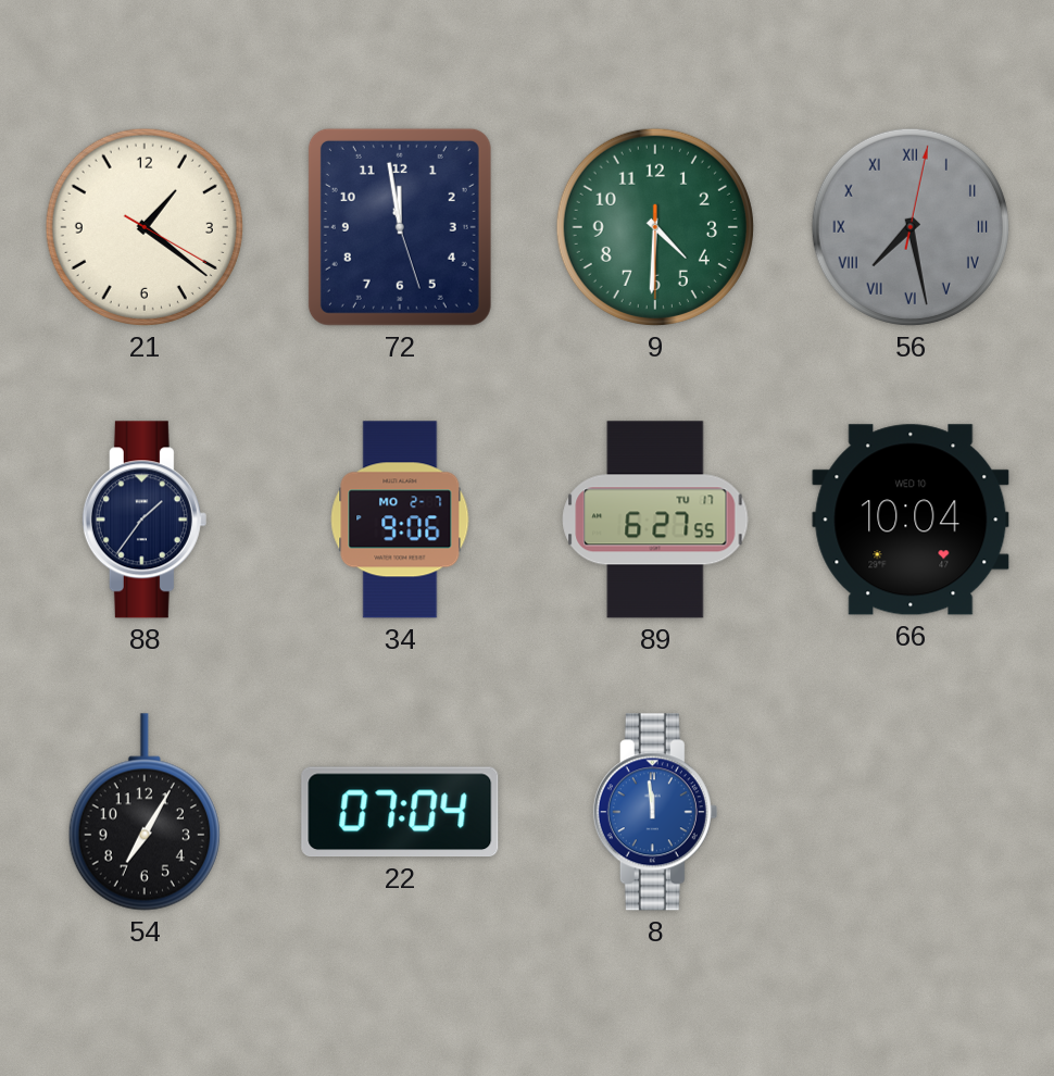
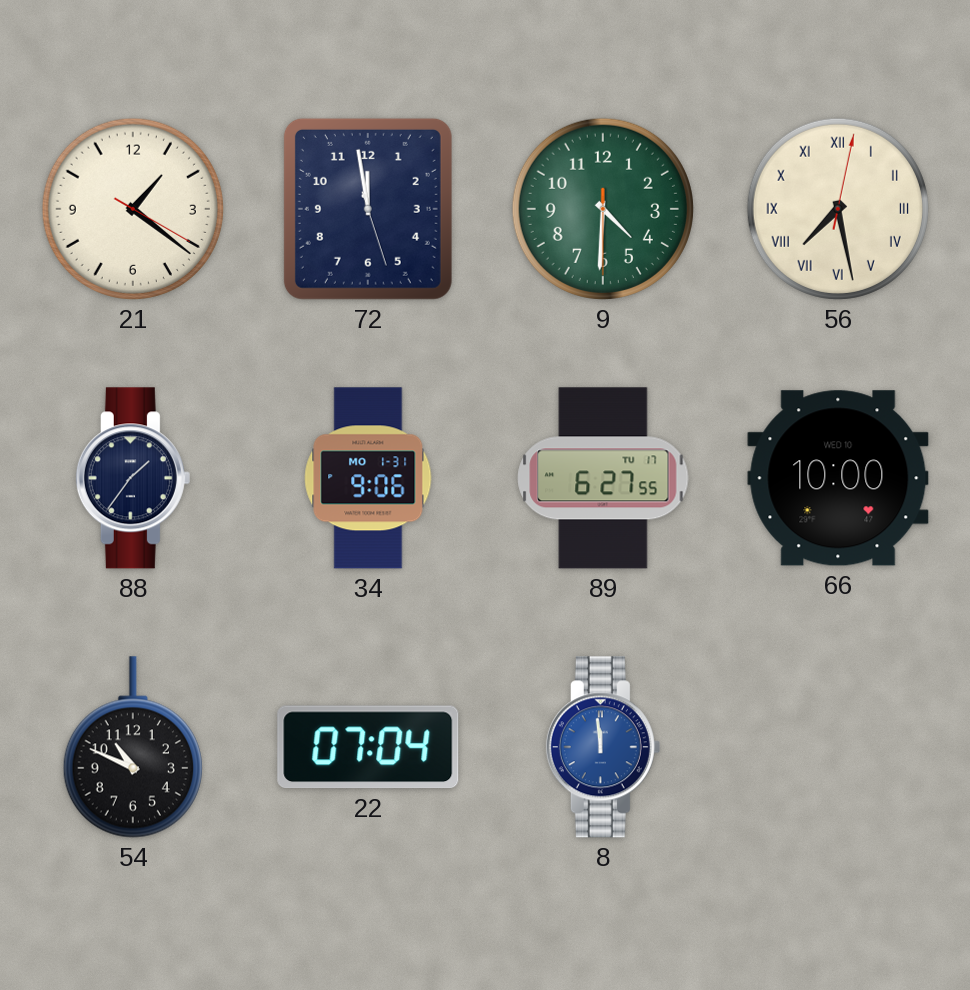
56 dial: grey -> cream (838, 209)
34 date: MO 2-7 -> MO 1-31 (368, 478)
66: 10:04 -> 10:00 (838, 478)
54: 7:05 -> 10:49 (133, 747)
